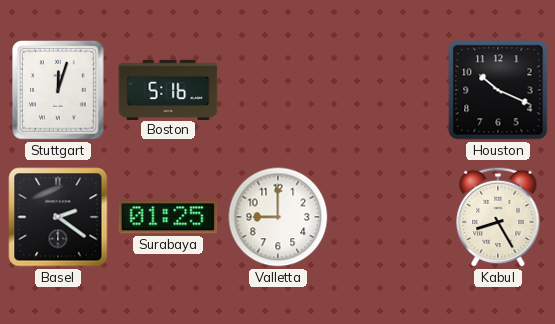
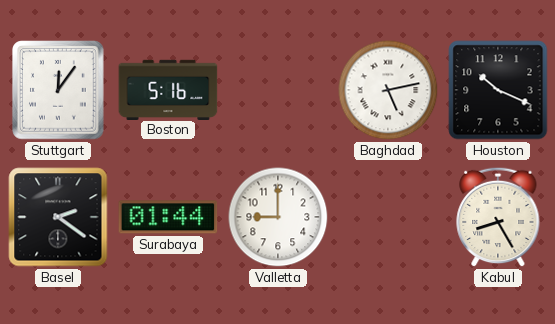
Stuttgart: 12:03 -> 12:06 (58, 90)
Baghdad: none -> 5:13 (388, 90)
Surabaya: 01:25 -> 01:44 (168, 217)
